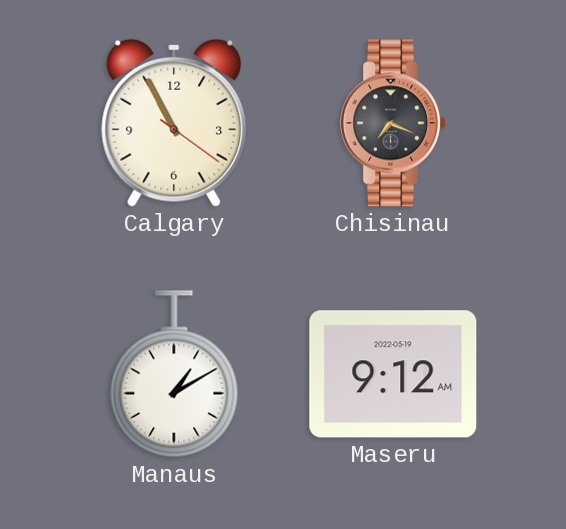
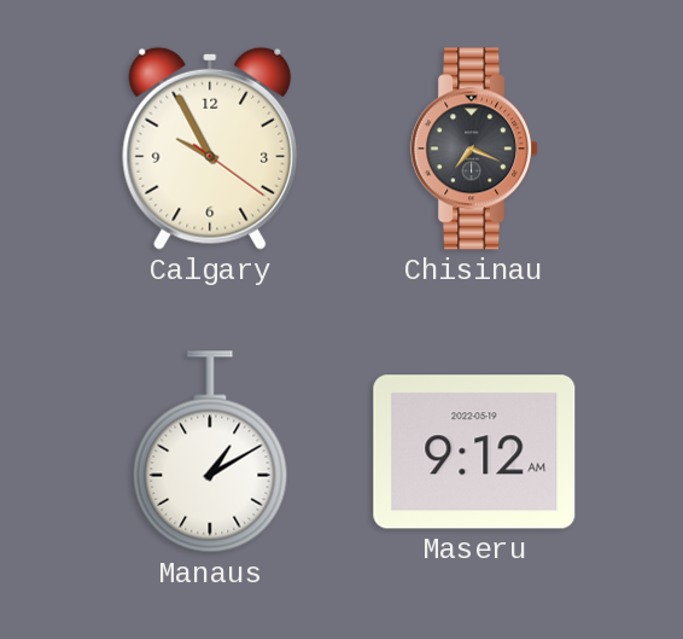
Calgary: 10:55 -> 9:55 (210, 149)
